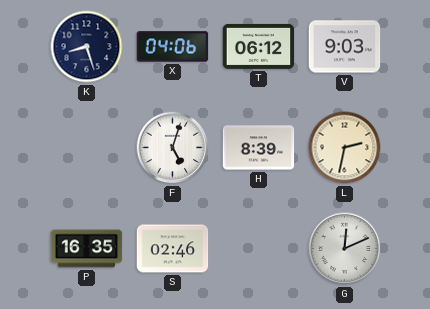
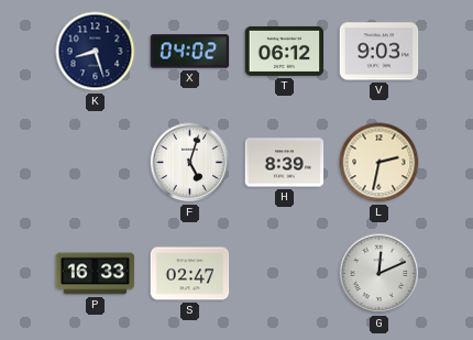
X: 04:06 -> 04:02 (190, 52)
P: 16:35 -> 16:33 (96, 274)
S: 02:46 -> 02:47 (190, 274)
